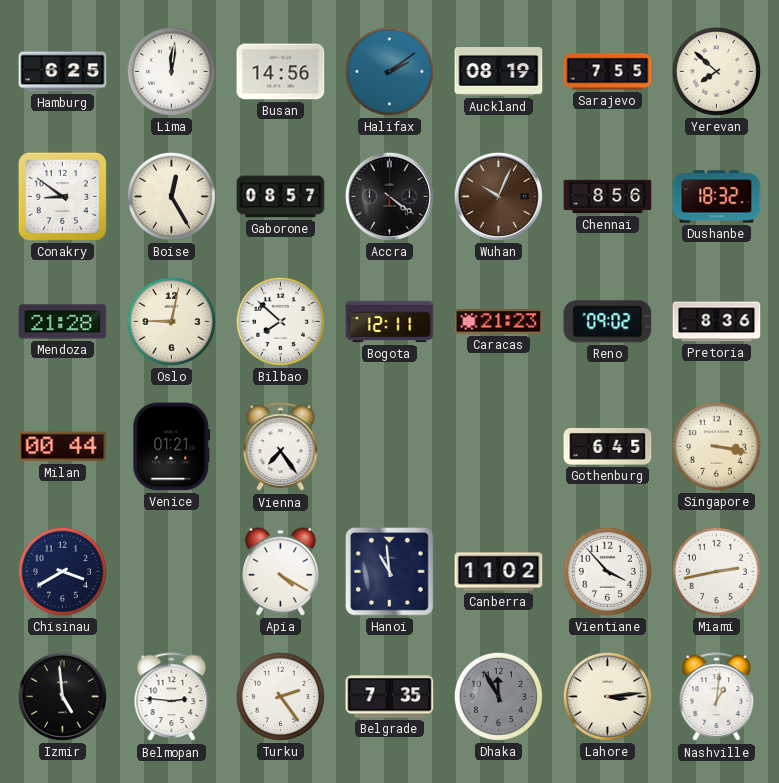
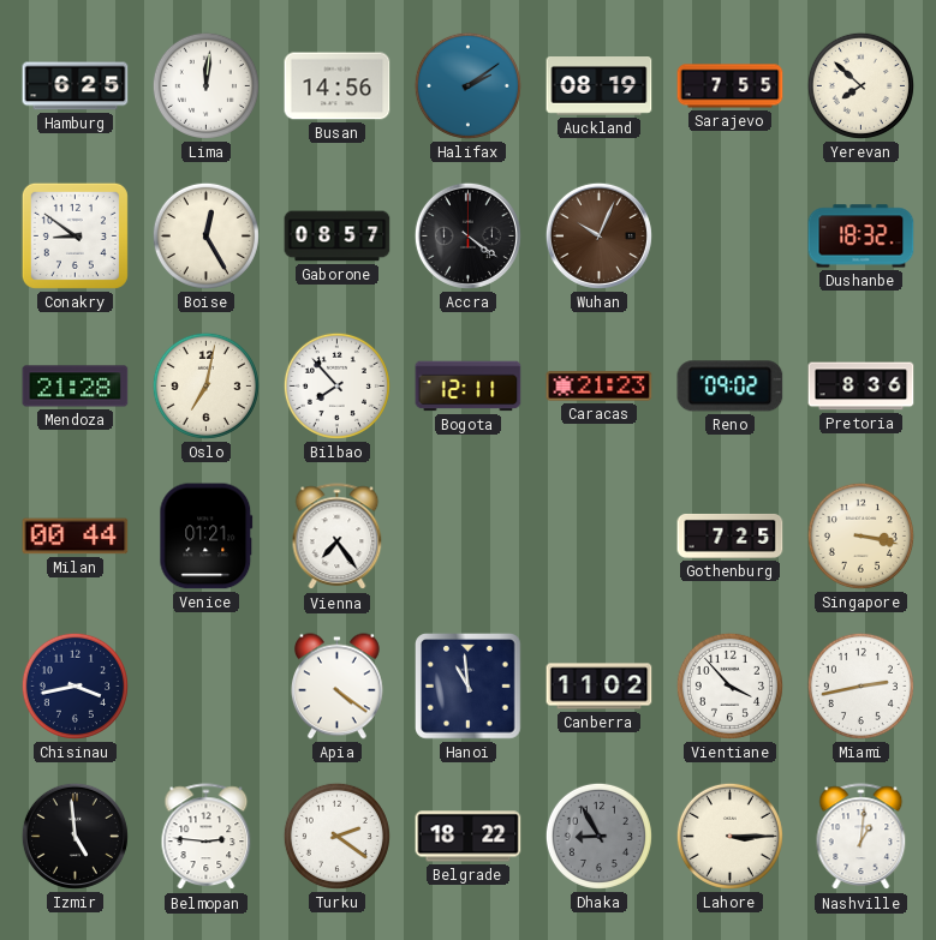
Chennai: 8:56 -> none (608, 197)
Oslo: 9:02 -> 7:02 (205, 385)
Bilbao: 7:52 -> 7:53 (336, 385)
Gothenburg: 6:45 -> 7:25 (731, 535)
Chisinau: 3:40 -> 3:43 (74, 685)
Apia: 4:20 -> 4:21 (336, 687)
Turku: 2:24 -> 2:21 (336, 836)
Belgrade: 7:35 -> 18:22 (469, 837)
Dhaka: 11:55 -> 8:55 (598, 836)
Lahore: 3:14 -> 3:15 (729, 836)
